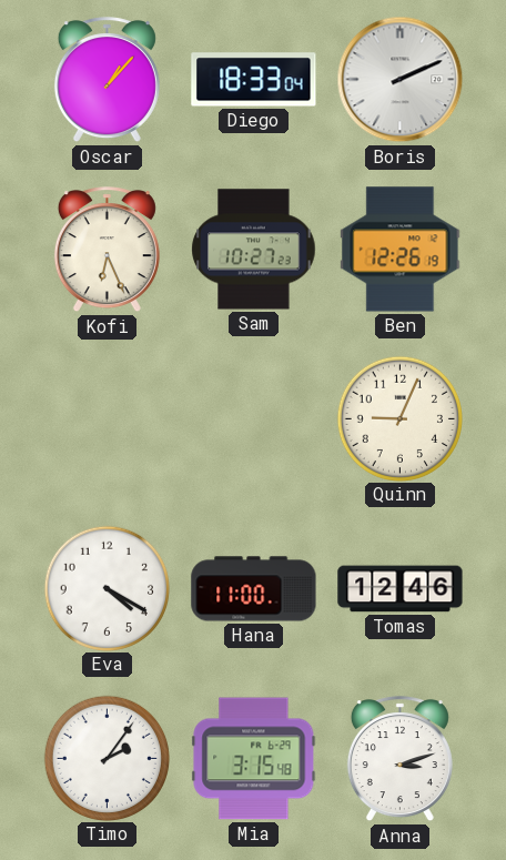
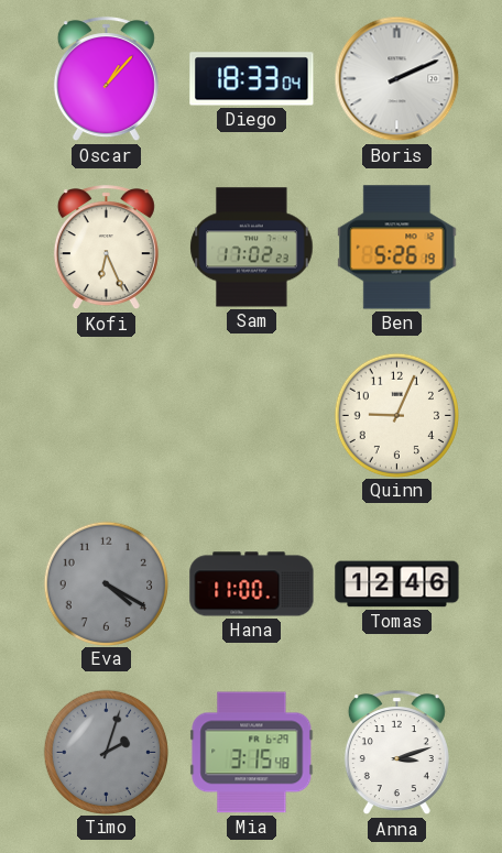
Sam: 10:27 -> 17:02 (252, 248)
Ben: 12:26 -> 5:26 (397, 248)
Eva dial: white -> grey (106, 583)
Timo: 2:06 -> 2:03 (106, 752)
Timo dial: white -> grey (106, 752)
